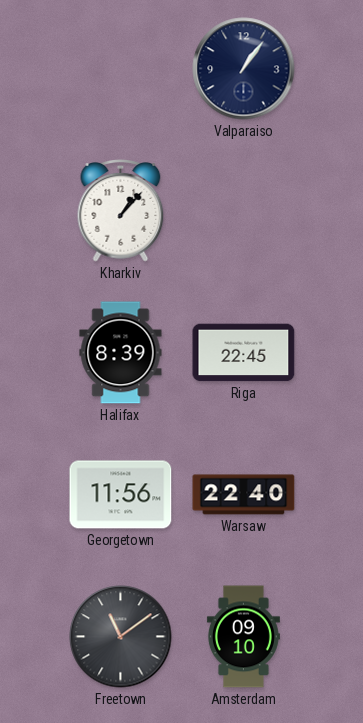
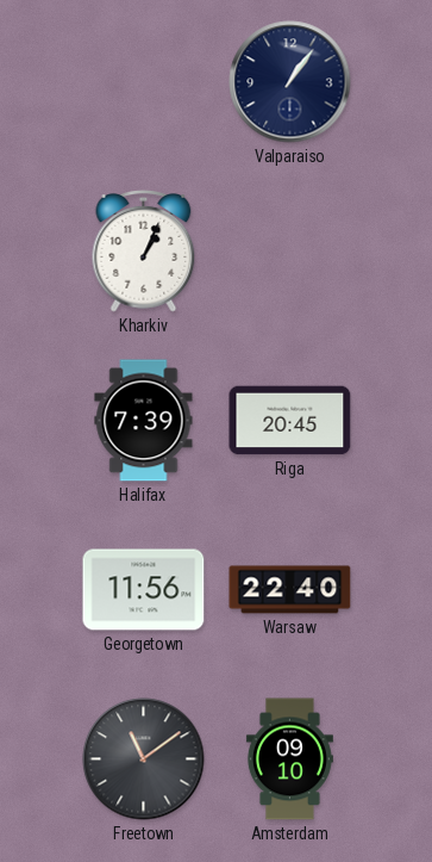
Kharkiv: 1:07 -> 1:04 (144, 252)
Halifax: 8:39 -> 7:39 (144, 421)
Riga: 22:45 -> 20:45 (290, 421)
